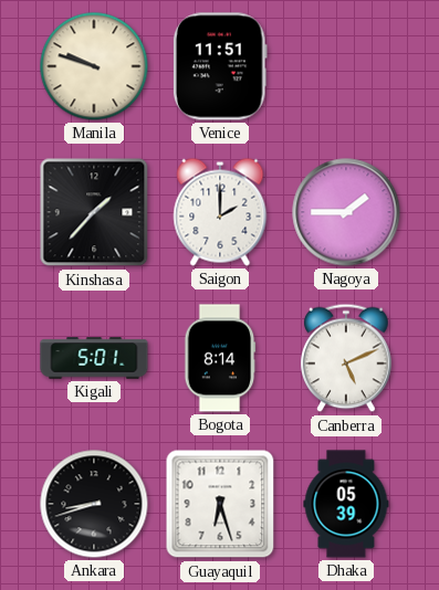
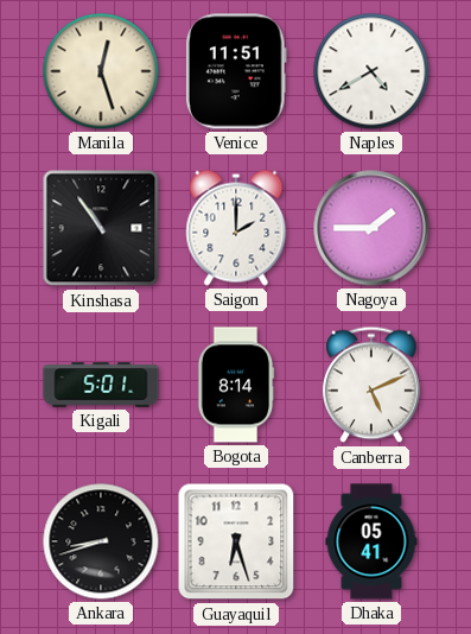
Manila: 9:48 -> 12:27 (101, 71)
Naples: none -> 4:40 (371, 71)
Kinshasa: 1:37 -> 10:54 (101, 228)
Dhaka: 05:39 -> 05:41 (371, 541)
